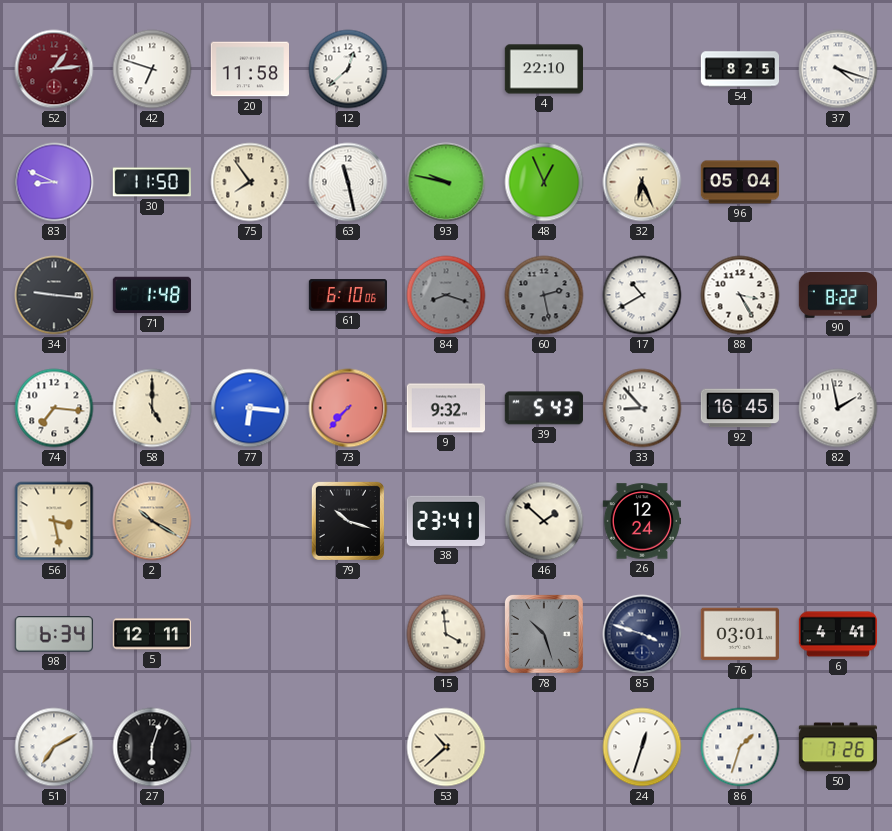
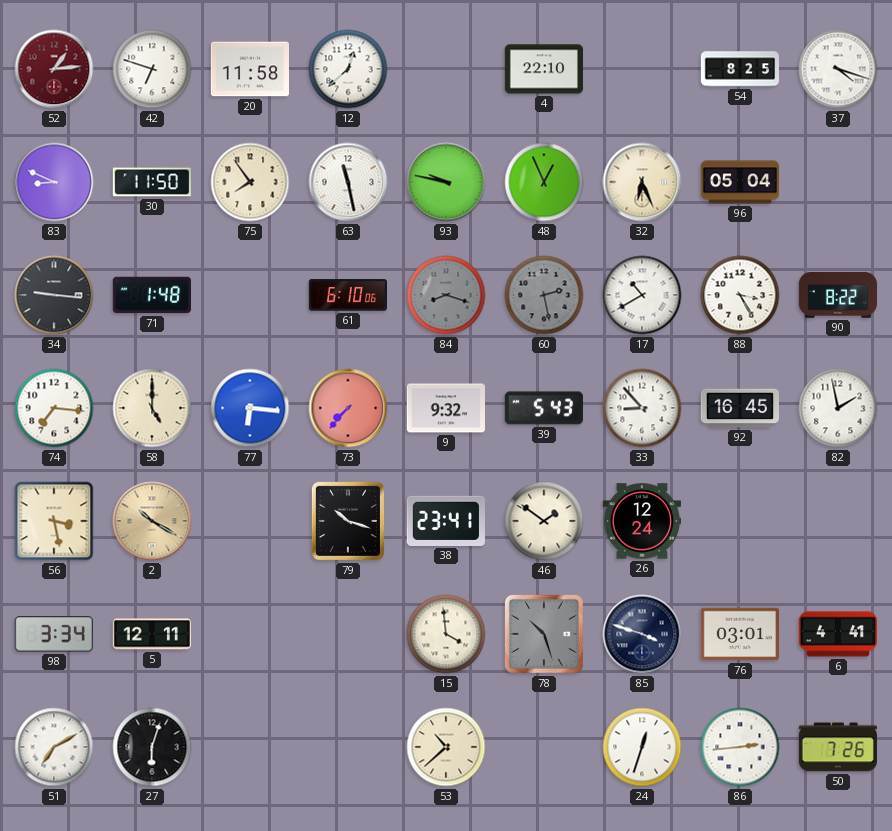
46: 1:52 -> 1:51 (544, 521)
98: 6:34 -> 3:34 (54, 634)
86: 1:33 -> 2:44 (740, 747)
